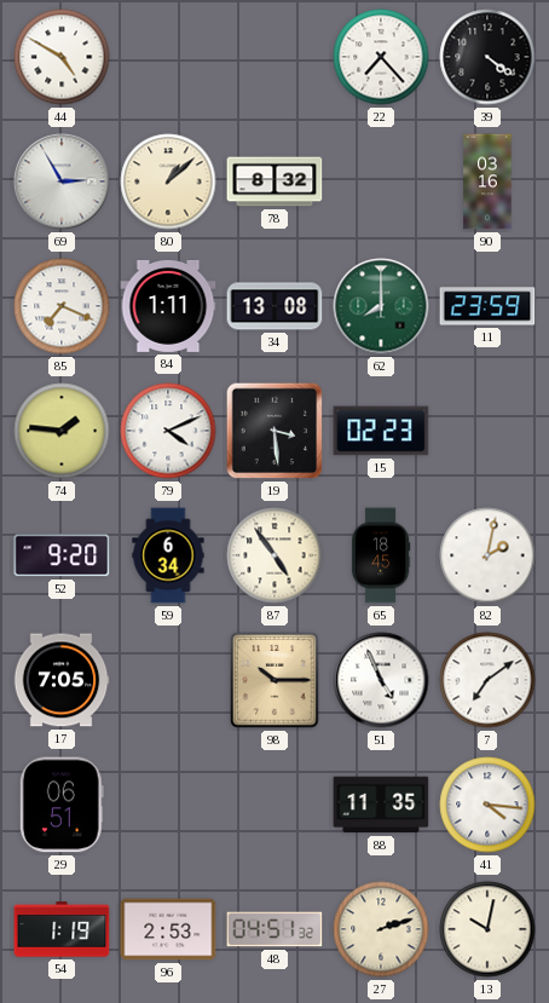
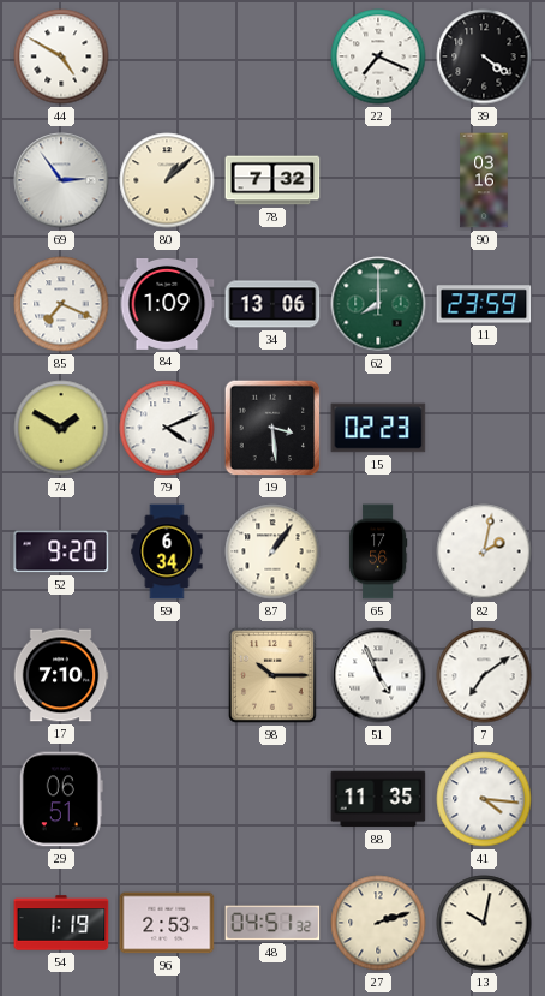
22: 7:23 -> 7:19 (378, 56)
69: 2:55 -> 2:54 (61, 180)
78: 8:32 -> 7:32 (272, 180)
84: 1:11 -> 1:09 (167, 304)
34: 13:08 -> 13:06 (272, 304)
74: 1:46 -> 1:50 (61, 428)
87: 4:54 -> 1:06 (272, 551)
65: 18:45 -> 17:56 (378, 551)
17: 7:05 -> 7:10 (61, 675)
